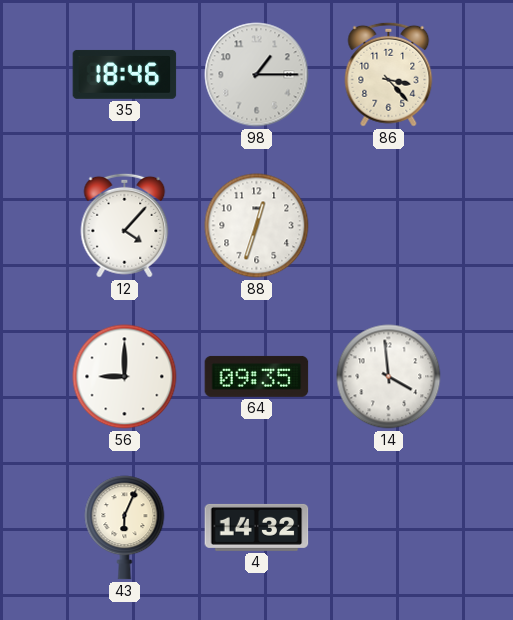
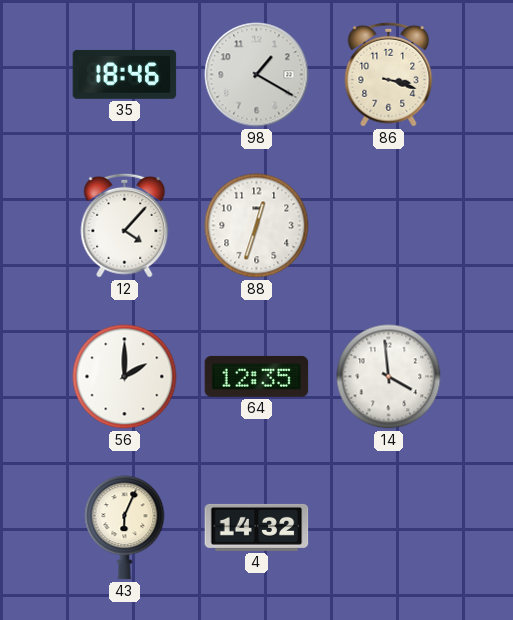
98: 1:15 -> 1:20 (257, 75)
86: 3:23 -> 3:18 (389, 74)
56: 9:00 -> 2:00 (125, 377)
64: 09:35 -> 12:35 (257, 376)
